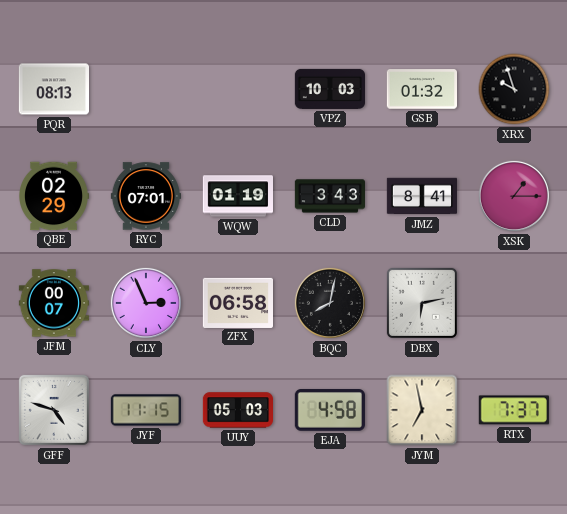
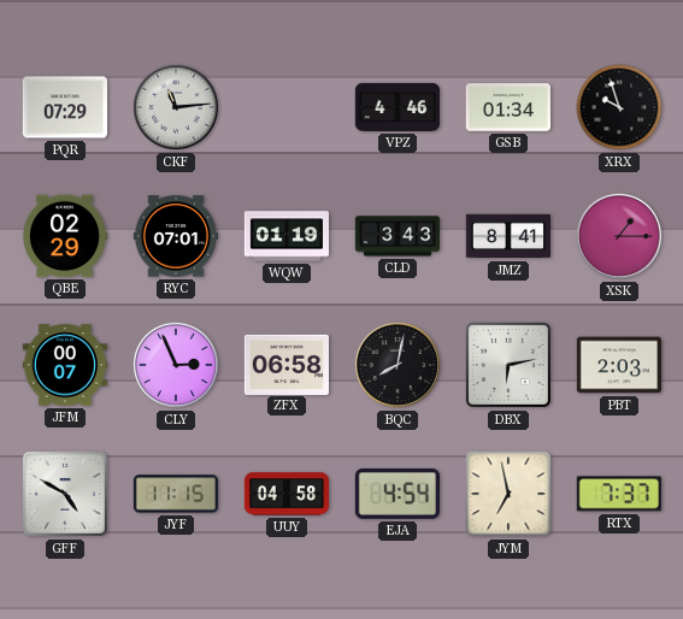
PQR: 08:13 -> 07:29 (64, 107)
CKF: none -> 11:14 (176, 107)
VPZ: 10:03 -> 4:46 (396, 107)
GSB: 01:32 -> 01:34 (507, 107)
PBT: none -> 2:03 (618, 365)
GFF: 4:48 -> 4:50 (65, 494)
UUY: 05:03 -> 04:58 (285, 494)
EJA: 4:58 -> 4:54 (398, 495)
